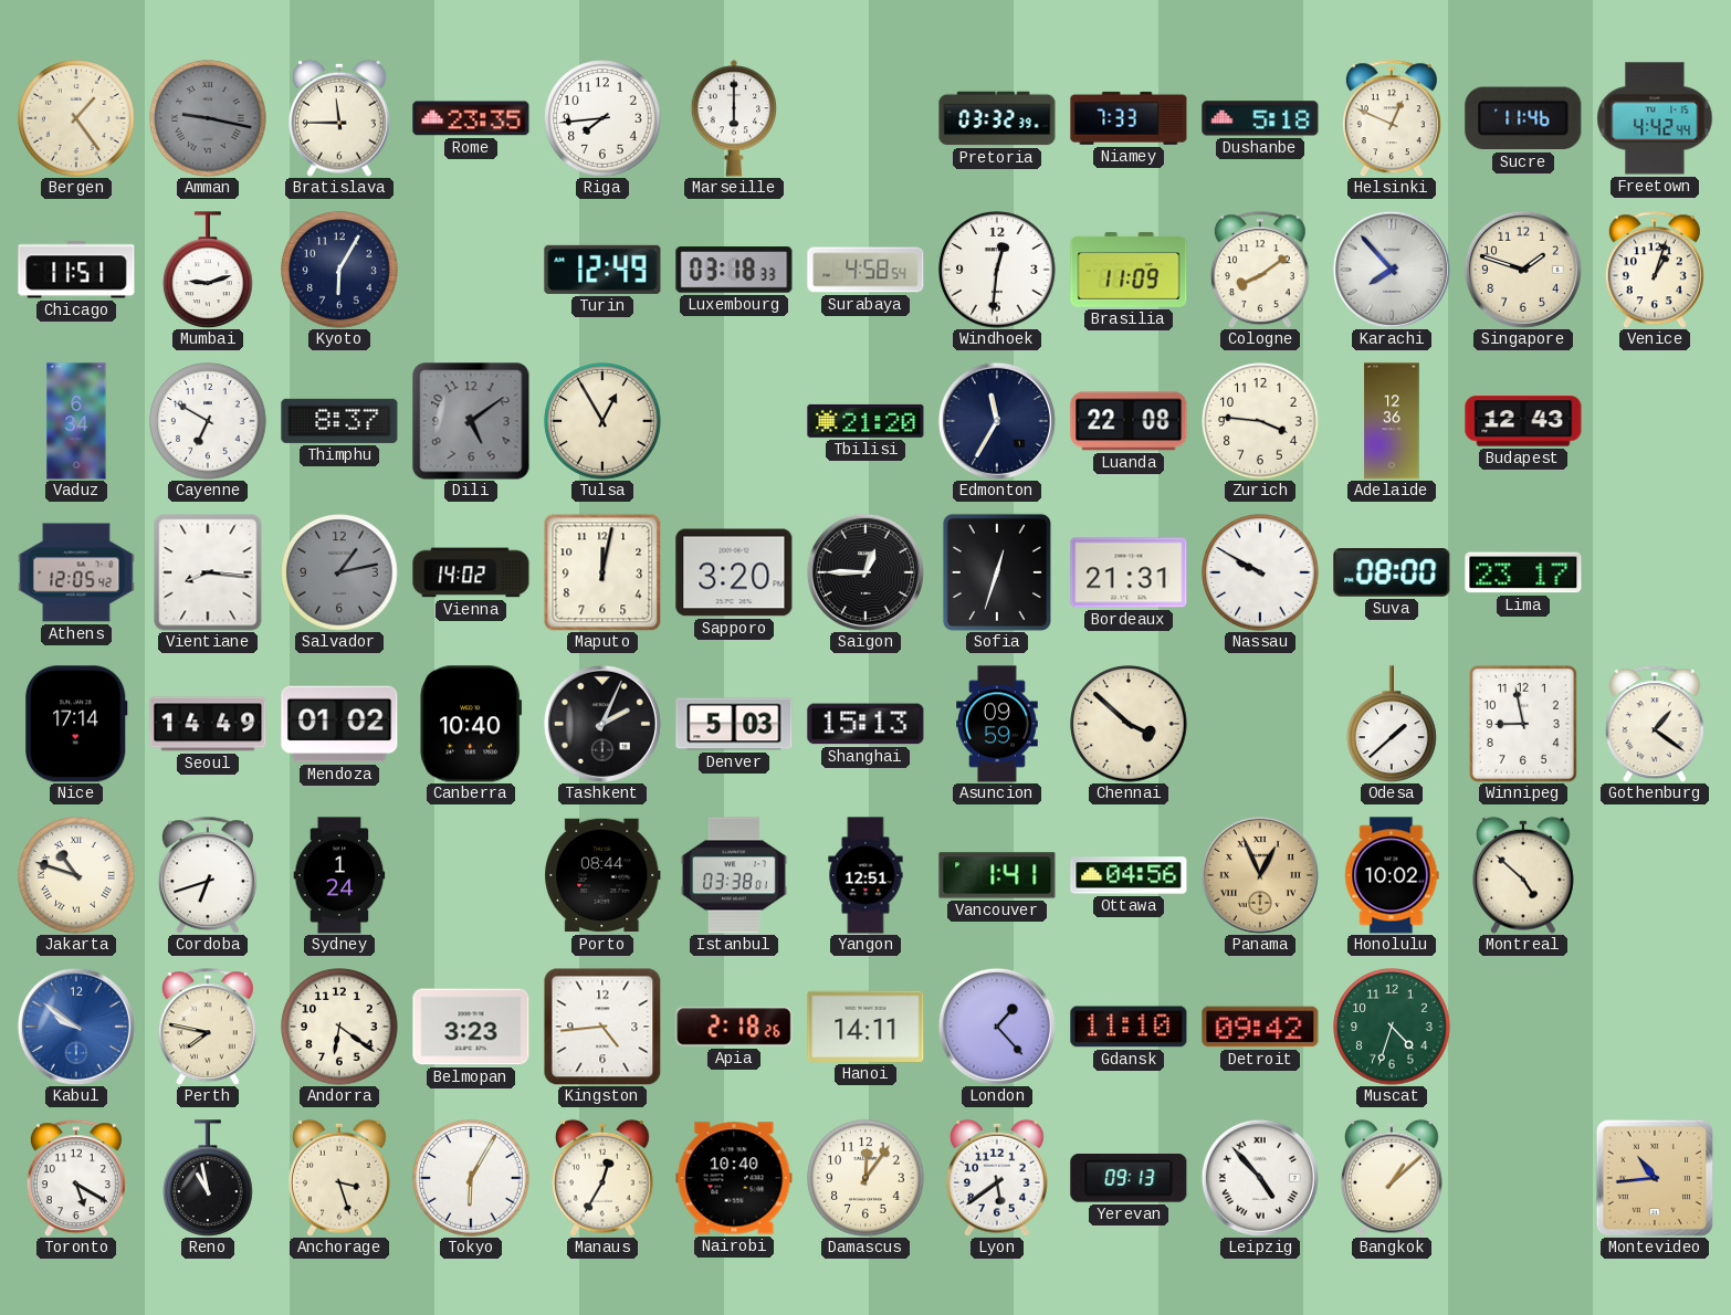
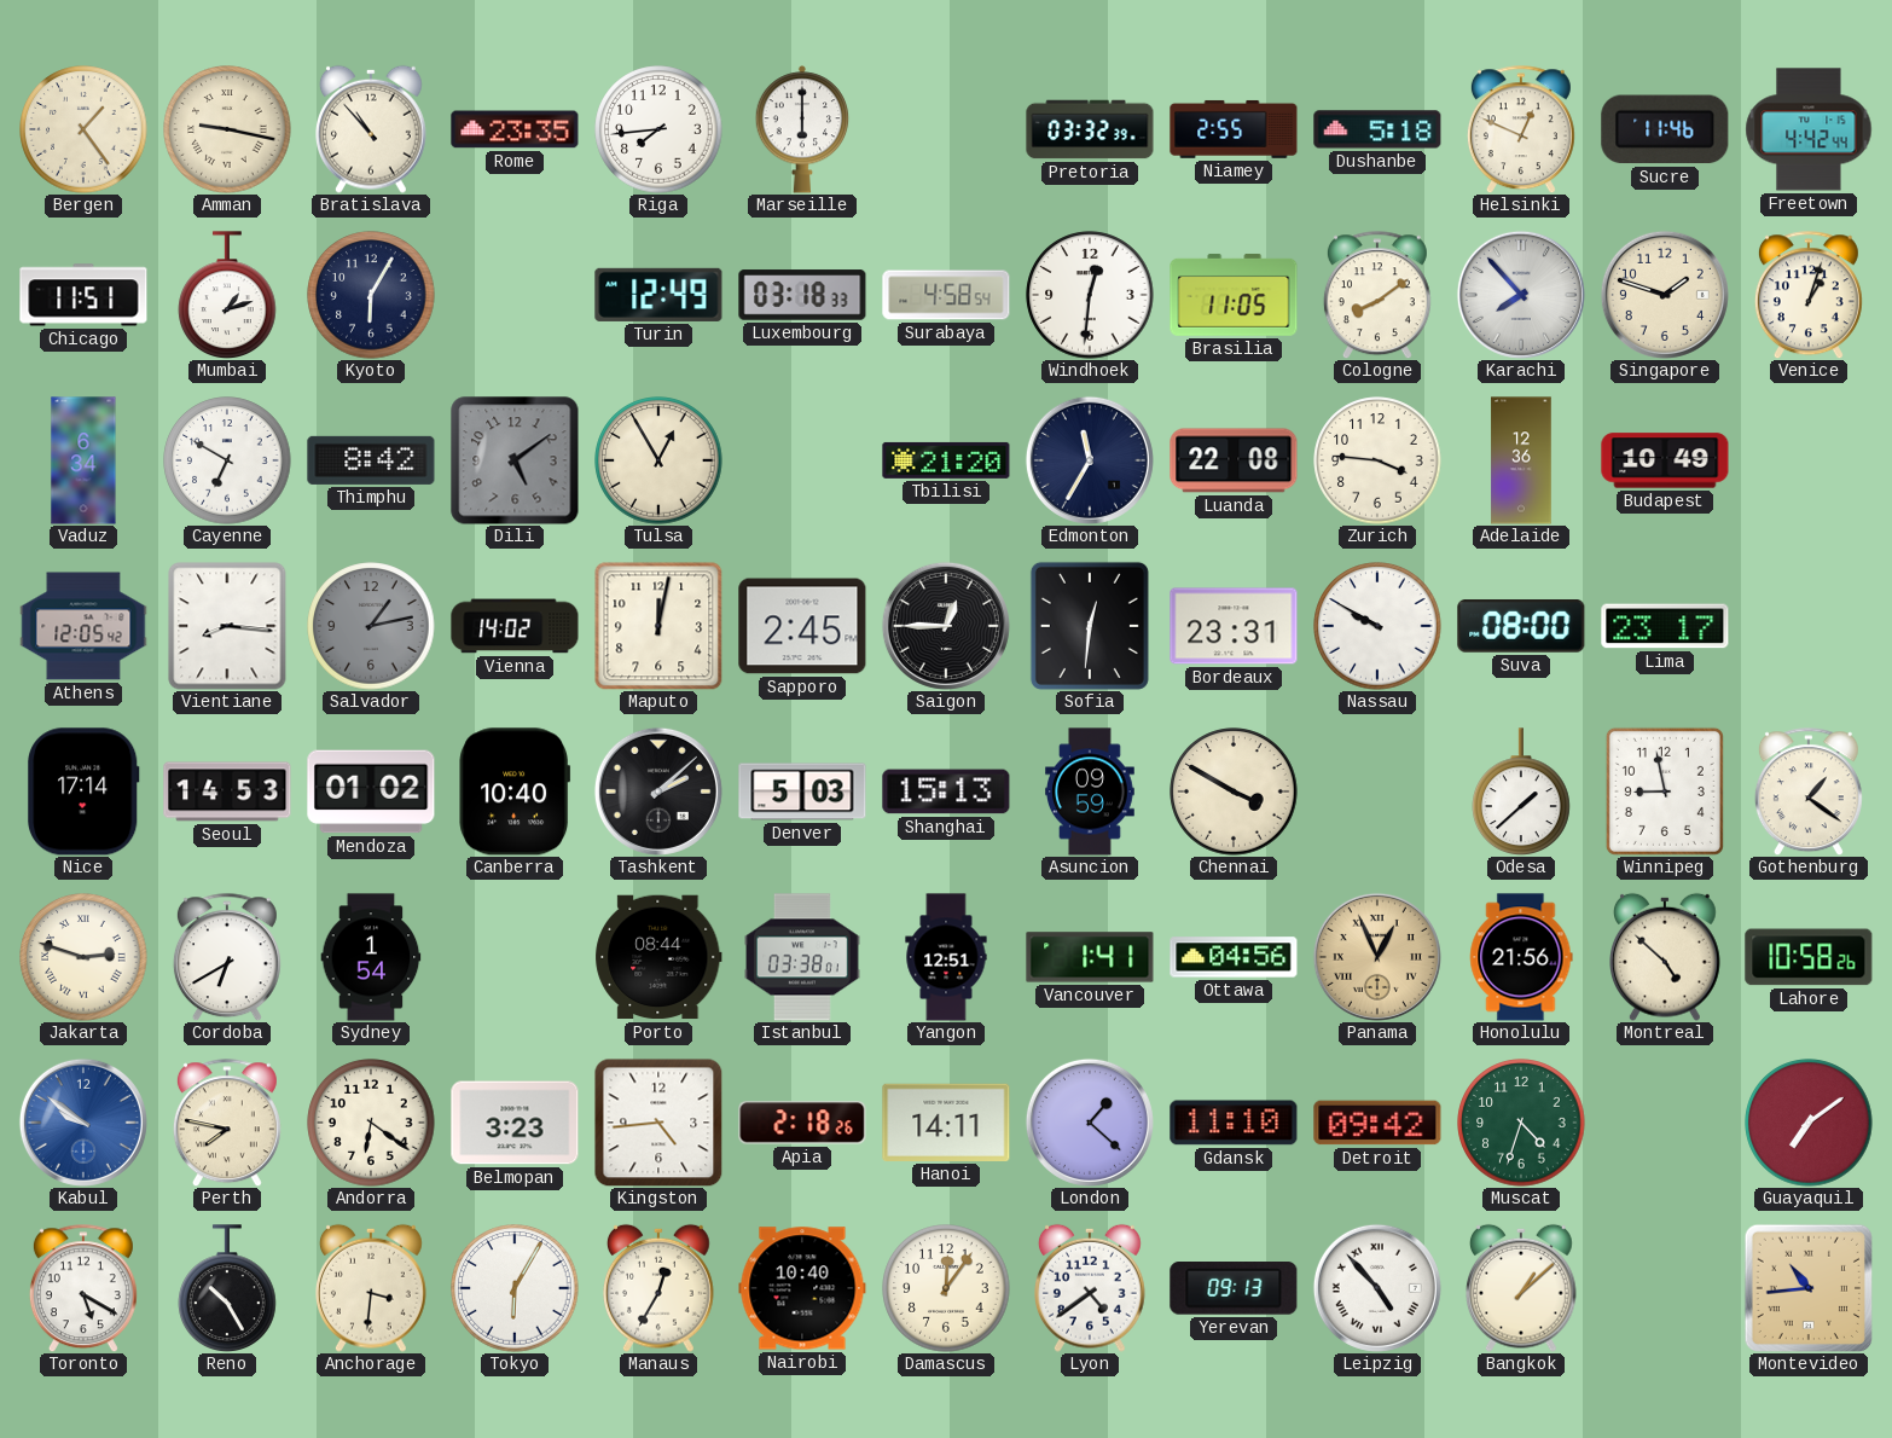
Amman dial: grey -> cream (227, 129)
Bratislava: 11:45 -> 10:53 (372, 129)
Niamey: 7:33 -> 2:55 (1234, 129)
Mumbai: 9:12 -> 1:12 (227, 295)
Brasilia: 11:09 -> 11:05 (1234, 295)
Thimphu: 8:37 -> 8:42 (371, 460)
Budapest: 12:43 -> 10:49 (1665, 460)
Sapporo: 3:20 -> 2:45 (802, 626)
Sofia: 12:33 -> 12:31 (1090, 626)
Bordeaux: 21:31 -> 23:31 (1234, 626)
Seoul: 14:49 -> 14:53 (227, 792)
Tashkent: 2:04 -> 2:08 (658, 792)
Chennai: 3:52 -> 3:50 (1234, 792)
Jakarta: 10:48 -> 2:48 (83, 957)
Cordoba: 6:42 -> 6:40 (227, 957)
Sydney: 1:24 -> 1:54 (371, 957)
Honolulu: 10:02 -> 21:56 (1521, 957)
Lahore: none -> 10:58 (1809, 957)
London: 1:23 -> 1:22 (1090, 1123)
Guayaquil: none -> 7:09 (1809, 1123)
Reno: 10:58 -> 10:25 (227, 1288)
Anchorage: 3:27 -> 3:31 (372, 1288)
Lyon: 5:39 -> 4:39 (1091, 1288)
